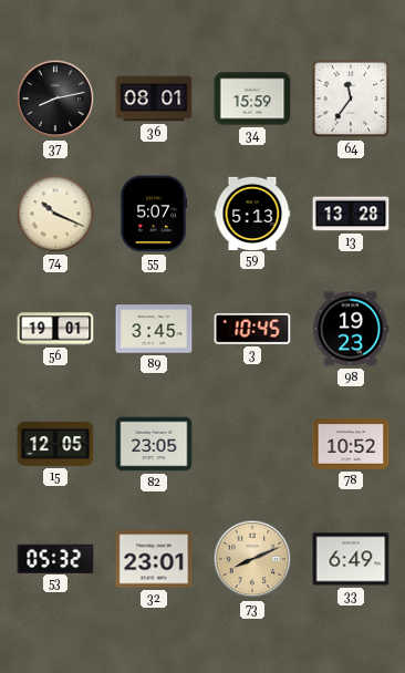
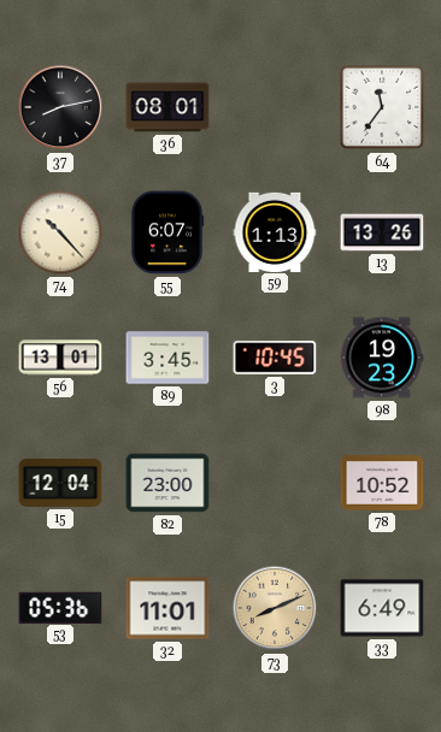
34: 15:59 -> none (252, 99)
74: 10:19 -> 10:23 (60, 232)
55: 5:07 -> 6:07 (167, 232)
59: 5:13 -> 1:13 (275, 231)
13: 13:28 -> 13:26 (382, 232)
56: 19:01 -> 13:01 (60, 358)
15: 12:05 -> 12:04 (60, 484)
82: 23:05 -> 23:00 (167, 483)
53: 05:32 -> 05:36 (60, 607)
32: 23:01 -> 11:01 (167, 608)
